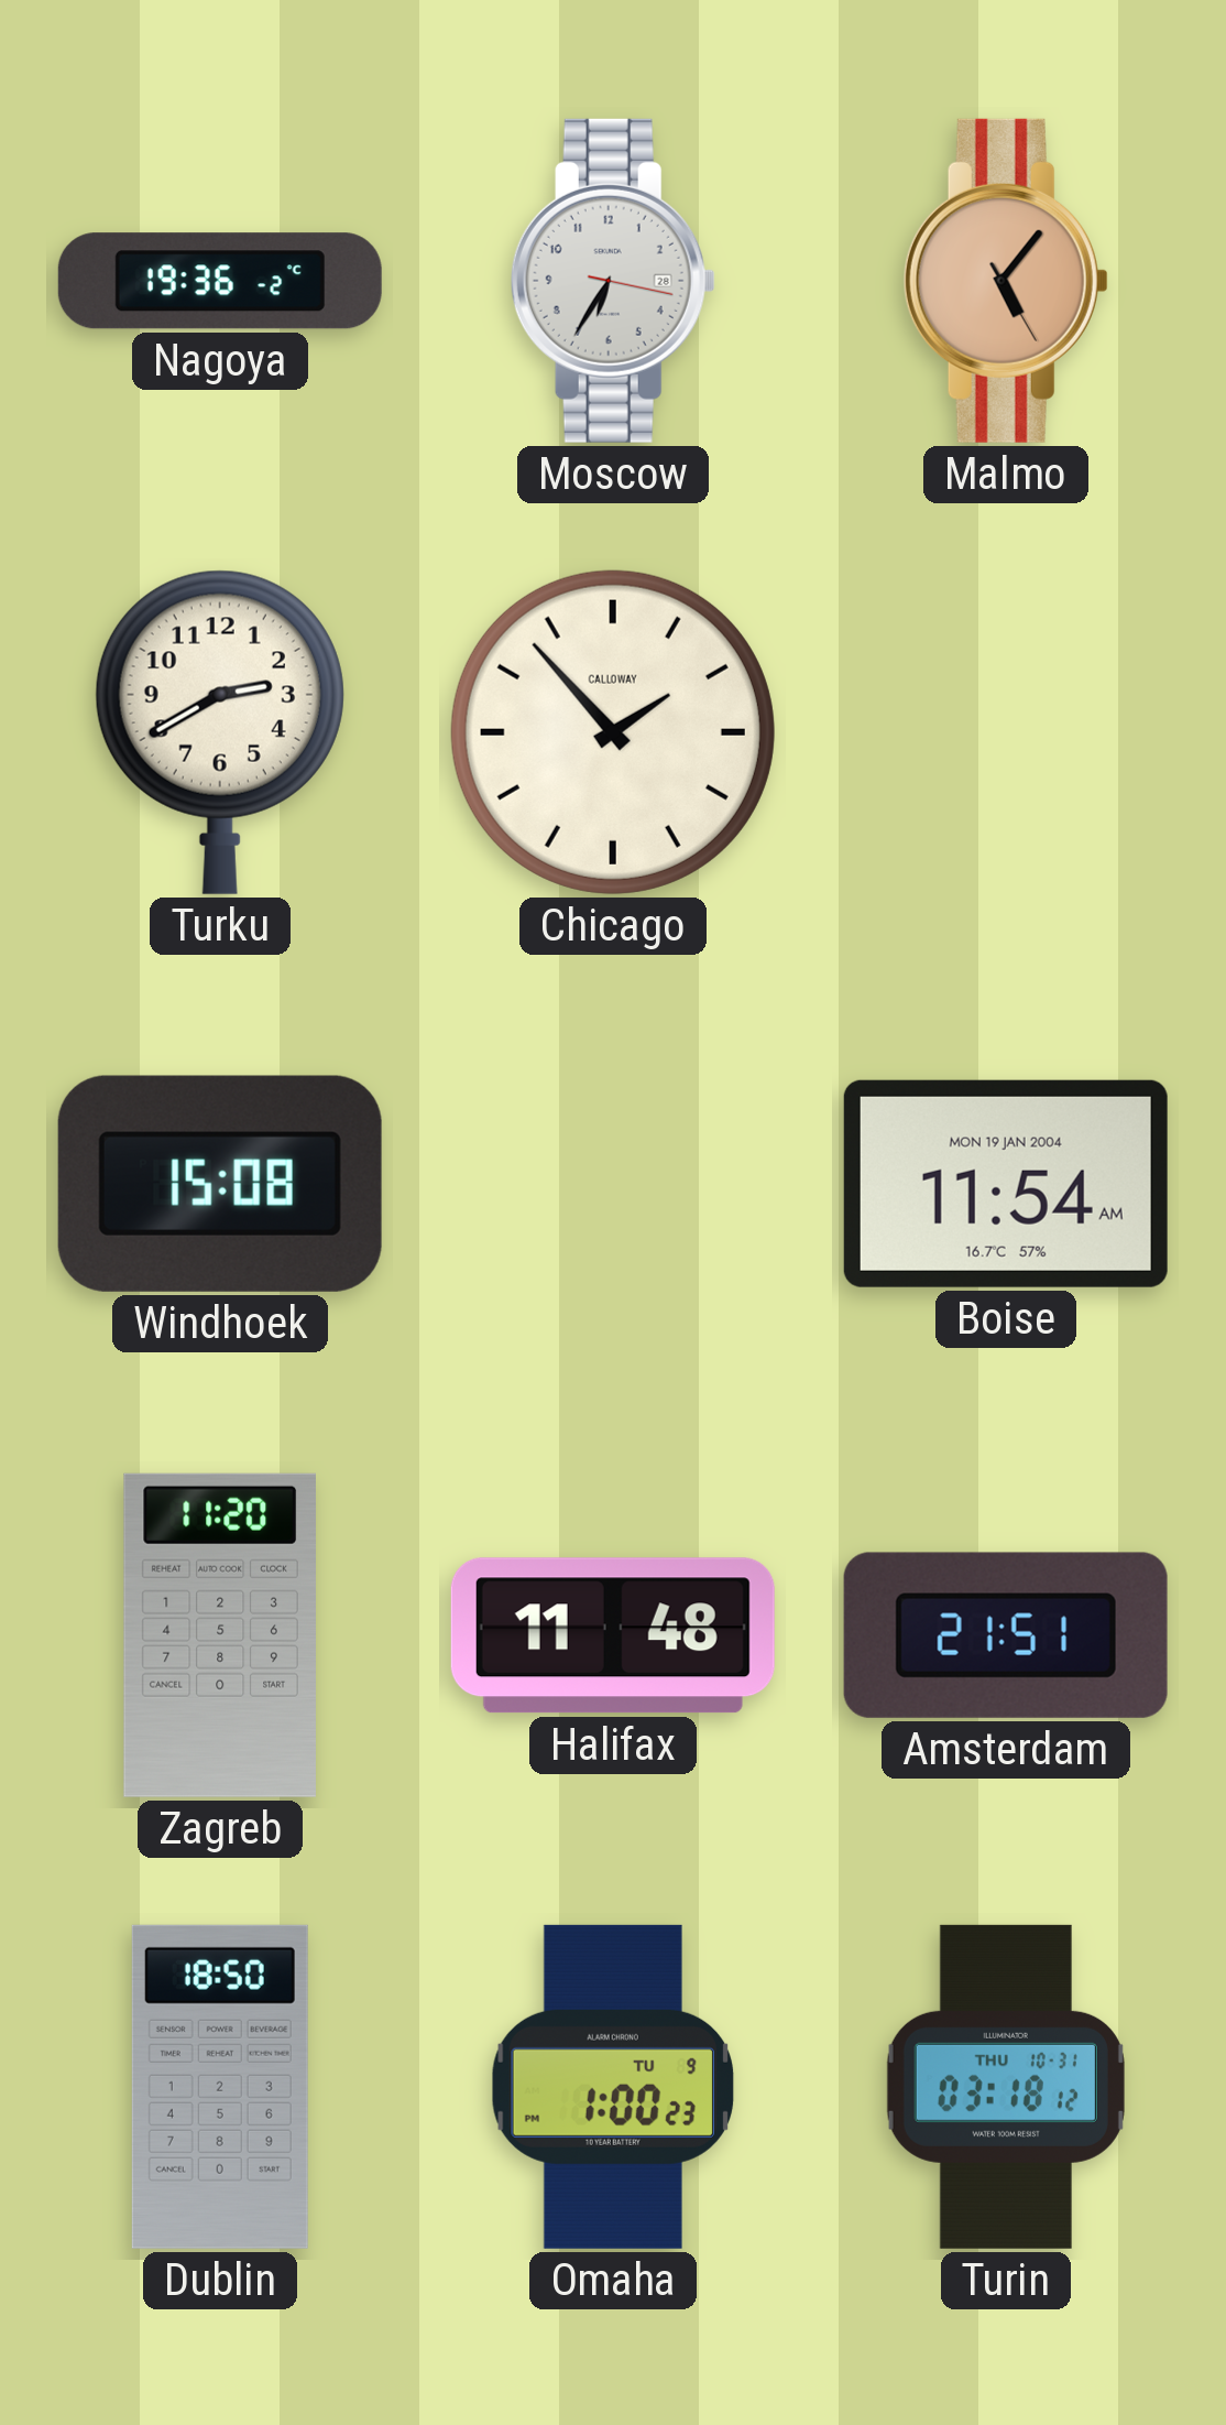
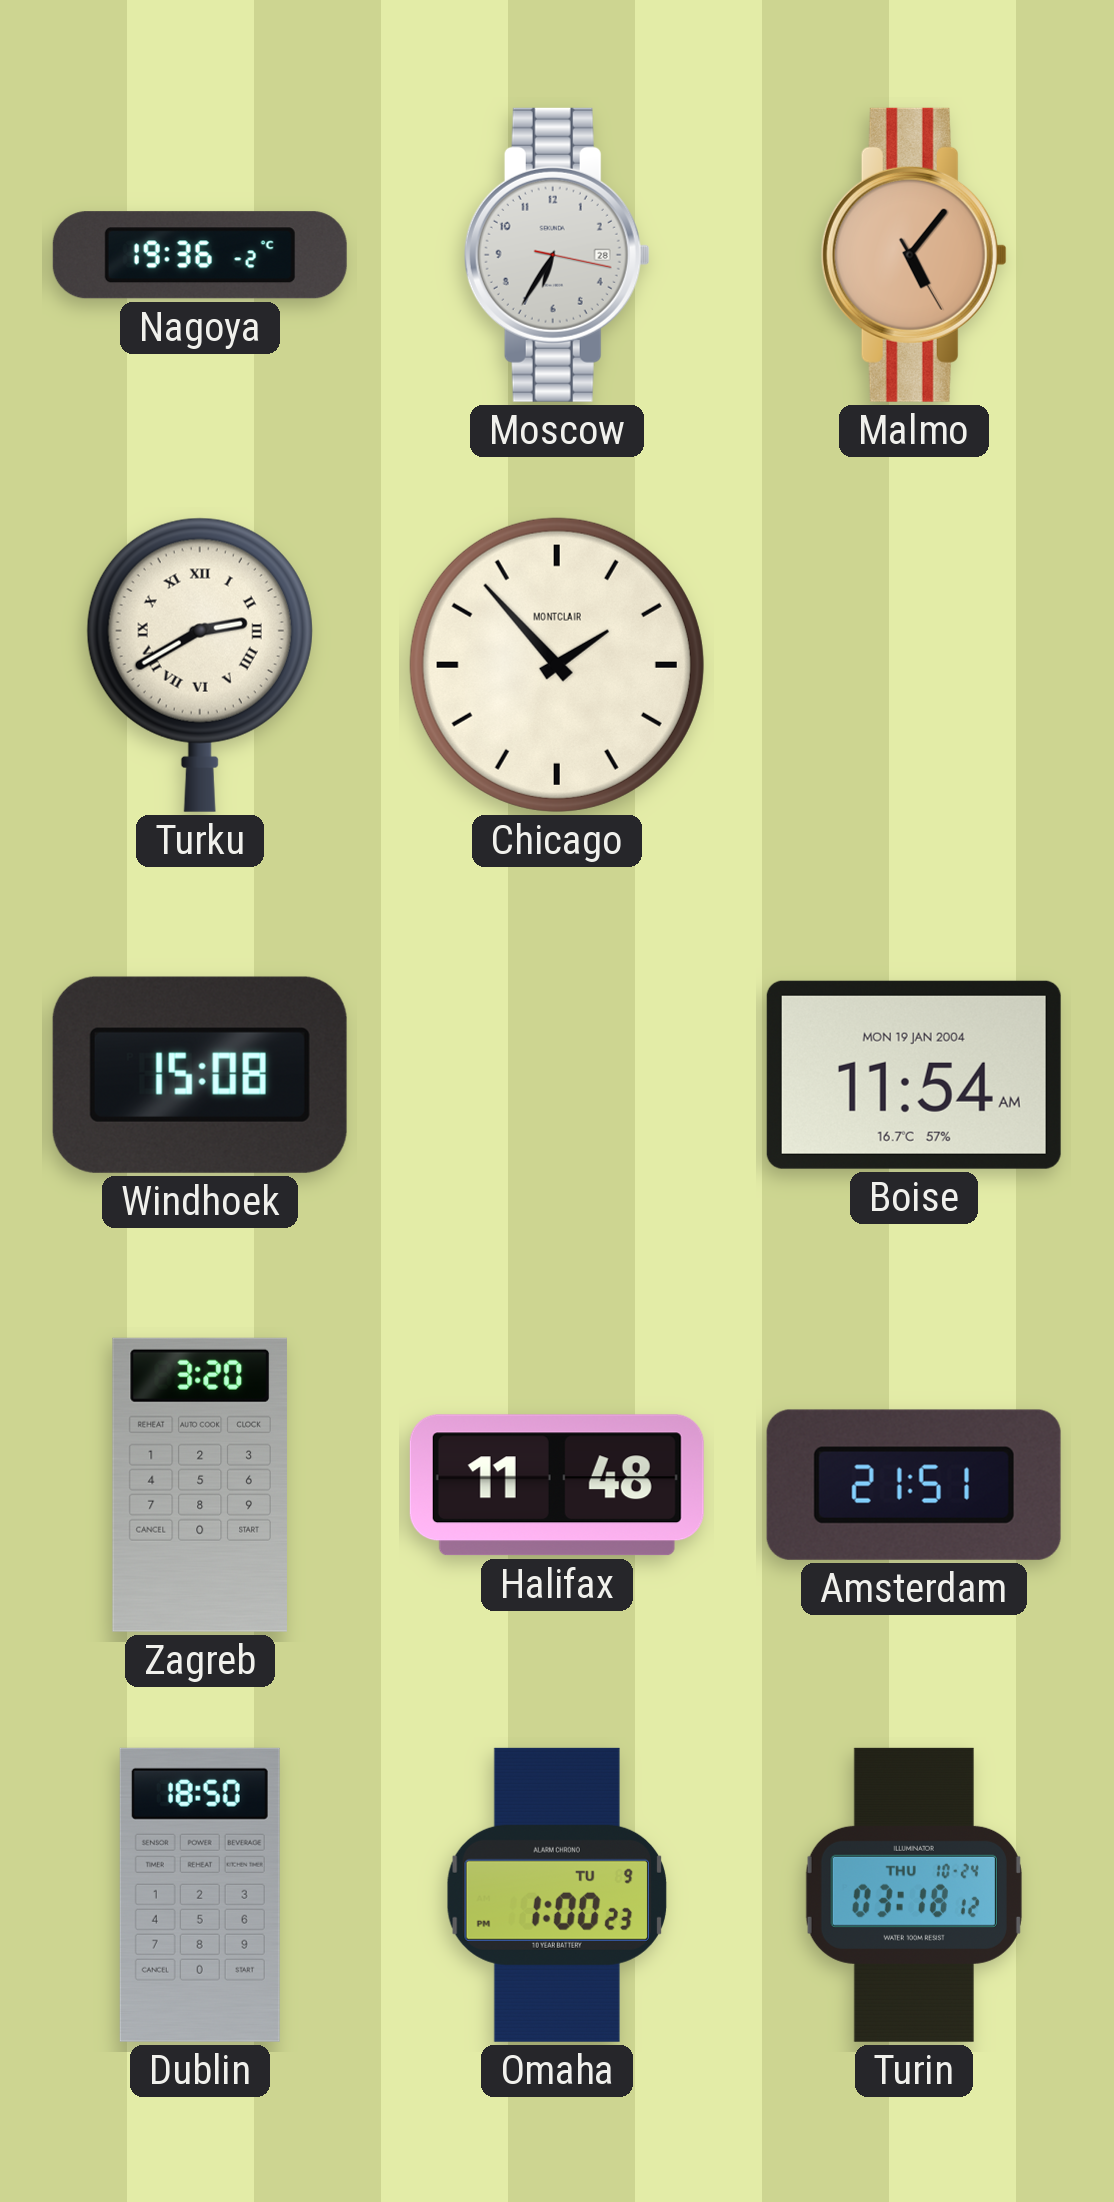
Turku numerals: Arabic -> Roman (200, 665)
Chicago brand: CALLOWAY -> MONTCLAIR (557, 665)
Zagreb: 11:20 -> 3:20 (200, 1485)
Turin date: THU 10-31 -> THU 10-24 (914, 1895)
